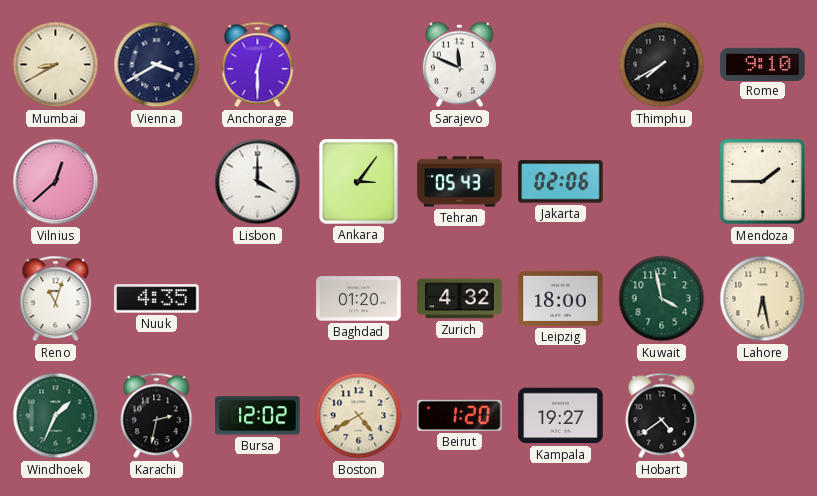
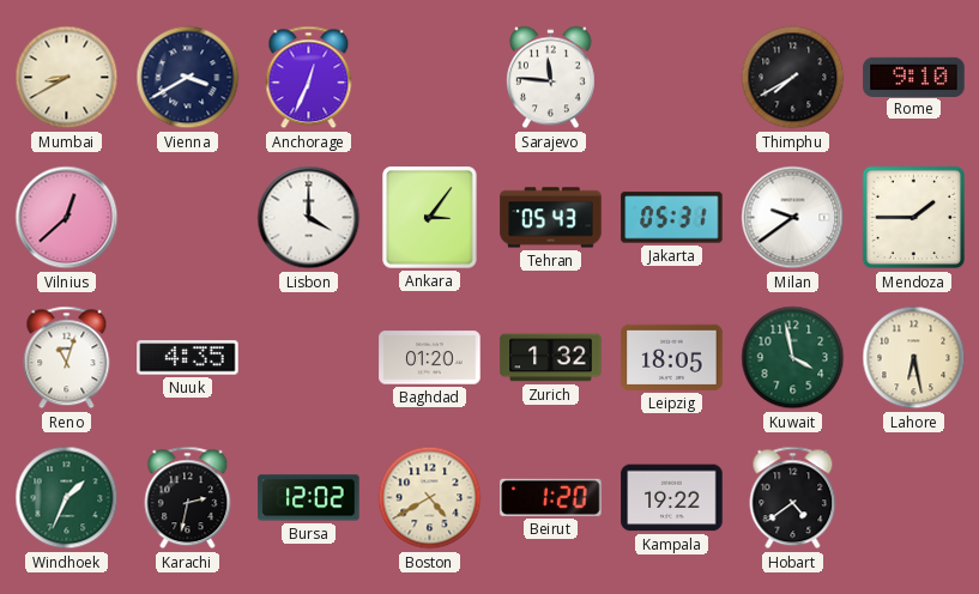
Anchorage: 12:30 -> 12:34 (309, 78)
Sarajevo: 11:49 -> 11:46 (550, 78)
Jakarta: 02:06 -> 05:31 (672, 218)
Milan: none -> 9:39 (793, 218)
Zurich: 4:32 -> 1:32 (551, 358)
Leipzig: 18:00 -> 18:05 (672, 357)
Kampala: 19:27 -> 19:22 (672, 498)
